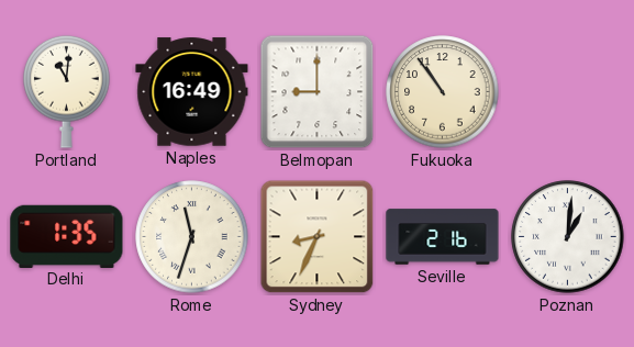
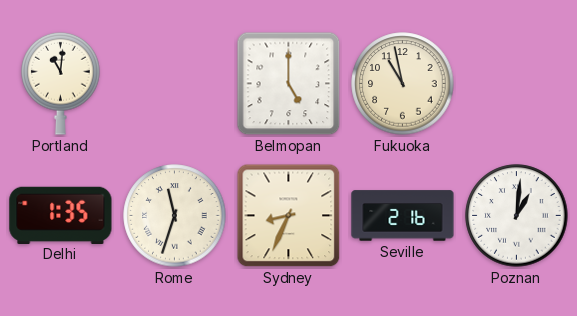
Naples: 16:49 -> none (192, 92)
Belmopan: 9:00 -> 5:00 (289, 84)
Fukuoka: 10:54 -> 10:58 (403, 84)
